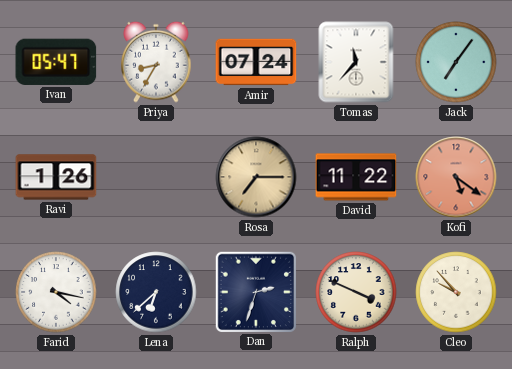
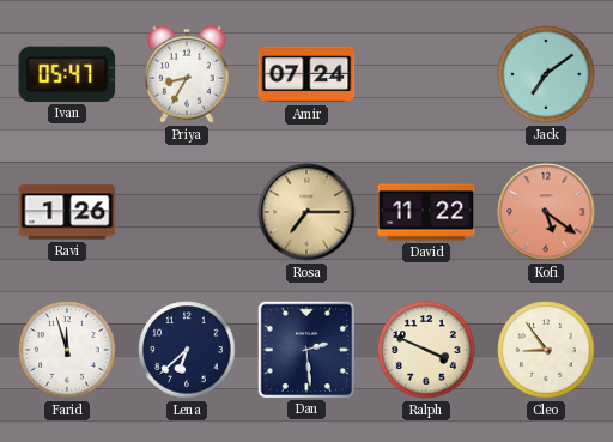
Tomas: 11:37 -> none (356, 62)
Jack: 7:06 -> 7:09 (546, 74)
Farid: 4:17 -> 11:57 (67, 350)
Dan: 2:33 -> 2:29 (305, 349)
Cleo: 9:53 -> 8:54 (546, 350)
